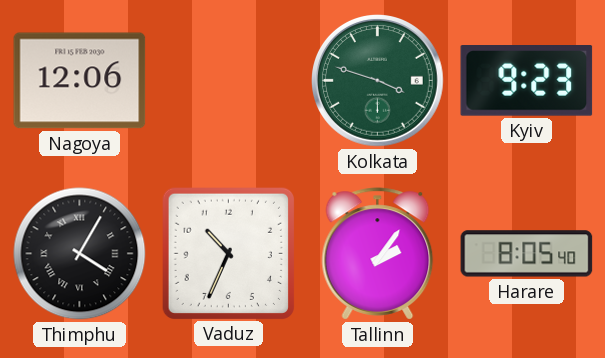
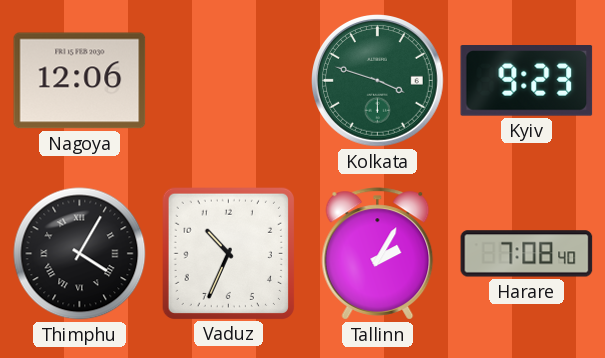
Tallinn: 2:06 -> 2:05 (378, 254)
Harare: 8:05 -> 7:08 (527, 254)
